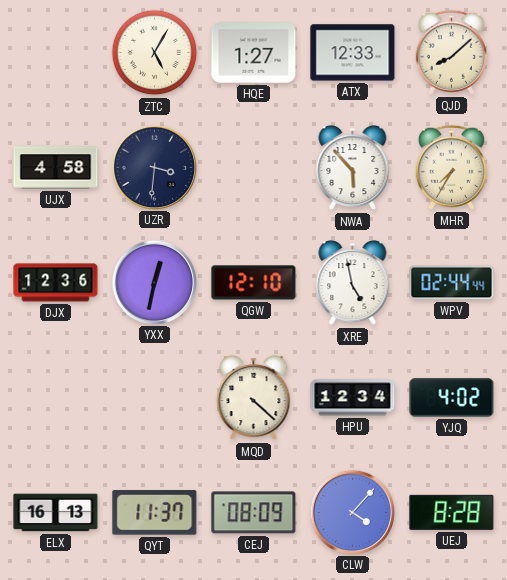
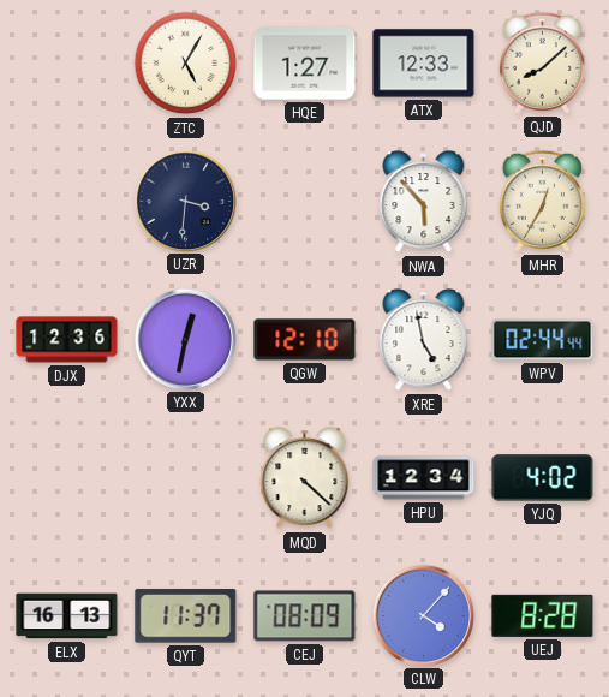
UJX: 4:58 -> none (56, 168)
MHR: 7:35 -> 12:35 (542, 201)
